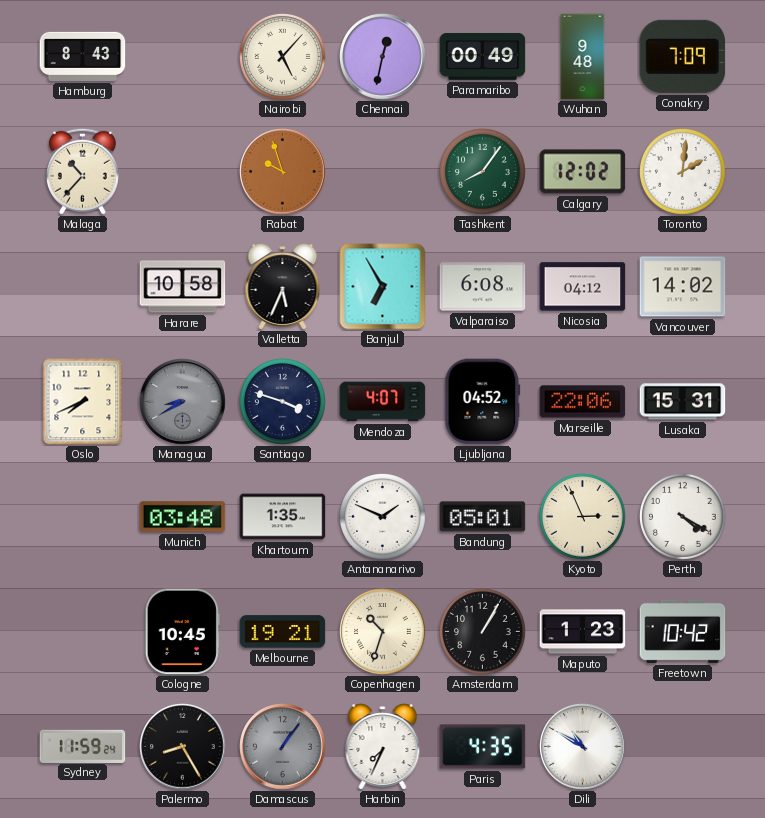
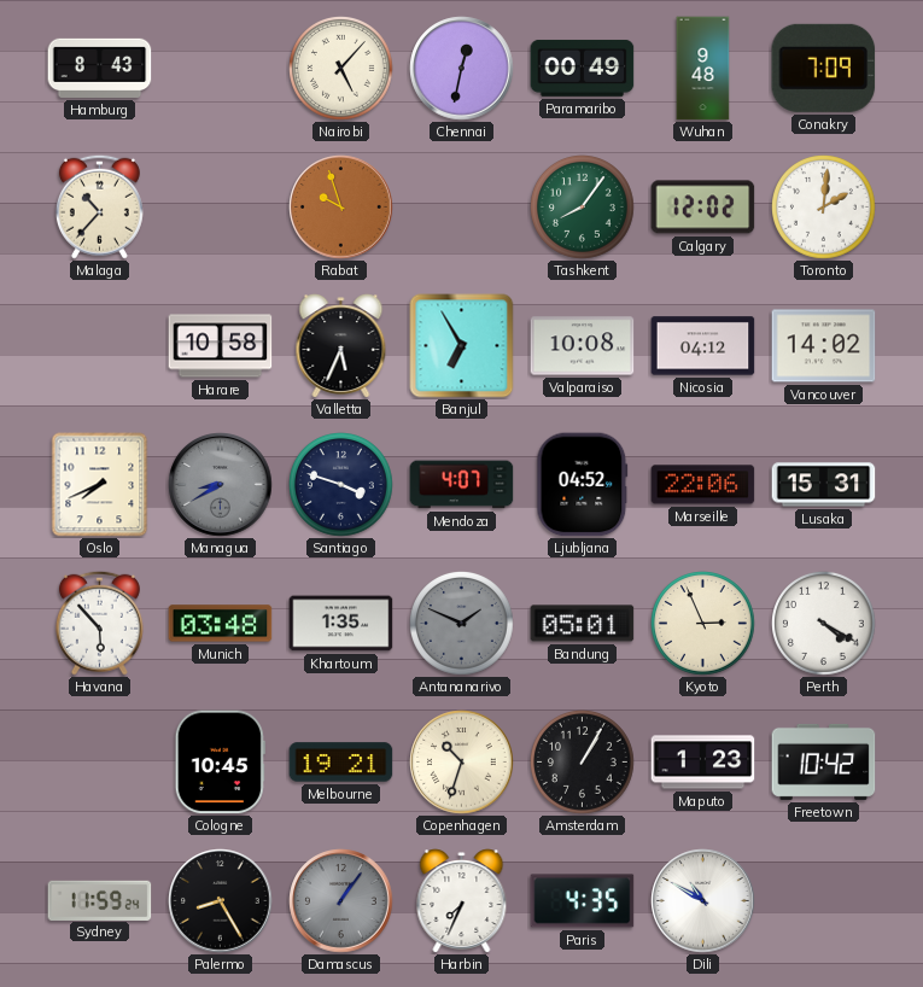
Valparaiso: 6:08 -> 10:08 (583, 346)
Havana: none -> 5:53 (99, 623)
Antananarivo dial: white -> grey (462, 624)
